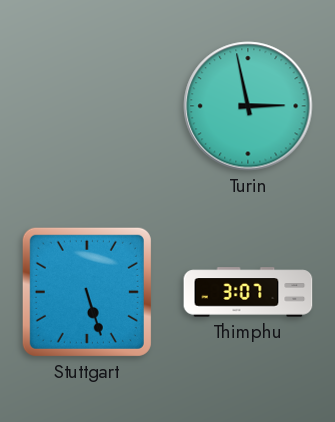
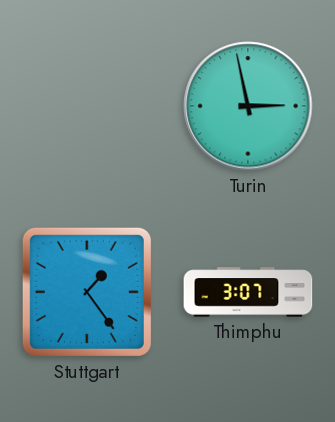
Stuttgart: 5:27 -> 1:24 (87, 292)
